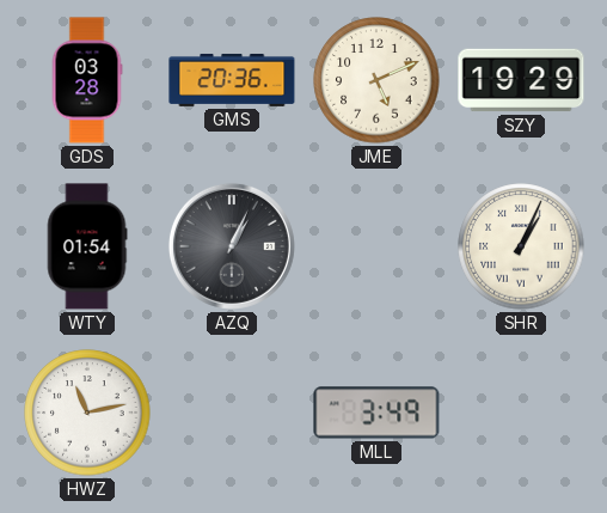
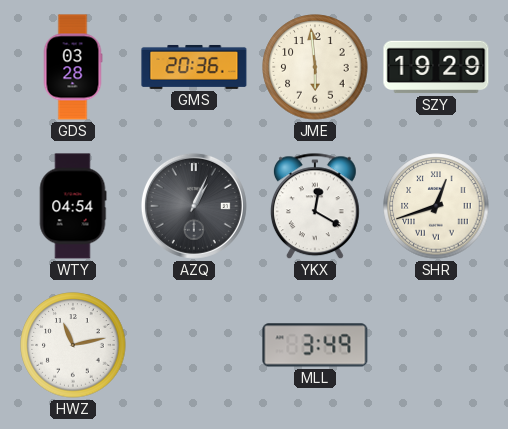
JME: 5:11 -> 5:59 (315, 67)
WTY: 01:54 -> 04:54 (73, 206)
YKX: none -> 12:20 (315, 207)
SHR: 1:04 -> 12:42 (436, 206)
